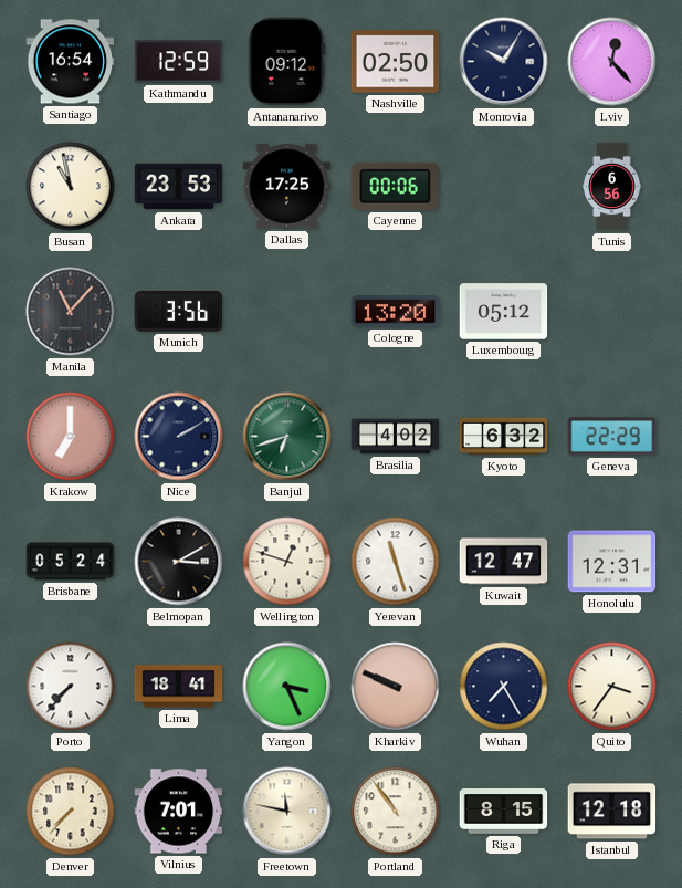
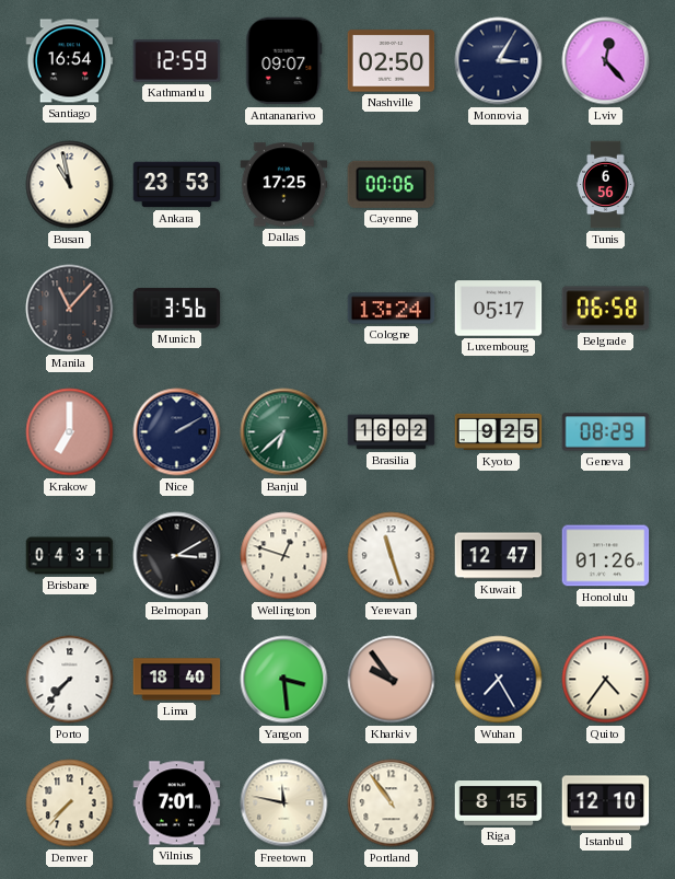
Antananarivo: 09:12 -> 09:07 (284, 61)
Monrovia: 10:05 -> 3:05 (499, 61)
Cologne: 13:20 -> 13:24 (392, 309)
Luxembourg: 05:12 -> 05:17 (499, 309)
Belgrade: none -> 06:58 (606, 309)
Banjul: 6:42 -> 6:38 (284, 432)
Brasilia: 4:02 -> 16:02 (392, 432)
Kyoto: 6:32 -> 9:25 (499, 432)
Geneva: 22:29 -> 08:29 (606, 432)
Brisbane: 05:24 -> 04:31 (70, 556)
Honolulu: 12:31 -> 01:26 (606, 556)
Lima: 18:41 -> 18:40 (177, 680)
Yangon: 3:26 -> 3:29 (284, 680)
Kharkiv: 9:49 -> 9:54 (392, 680)
Quito: 3:36 -> 4:36 (606, 680)
Istanbul: 12:18 -> 12:10 (606, 803)
